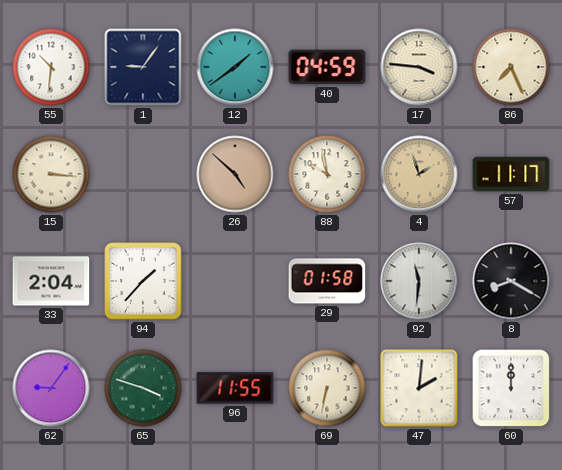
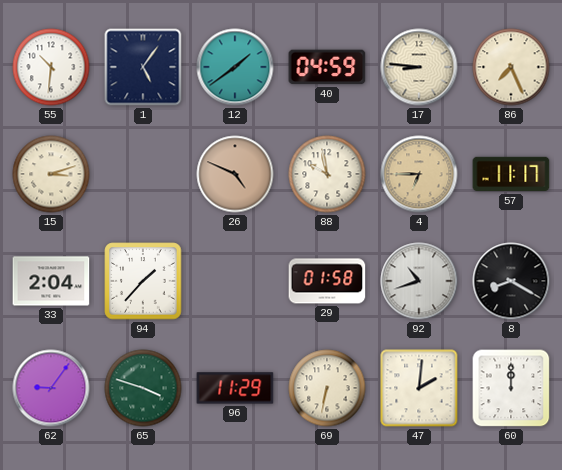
1: 9:06 -> 5:06 (143, 67)
17: 3:46 -> 8:46 (419, 67)
15: 3:16 -> 3:12 (51, 174)
26: 4:52 -> 4:49 (235, 174)
4: 1:57 -> 6:45 (419, 174)
92: 11:31 -> 10:42 (419, 281)
96: 11:55 -> 11:29 (235, 388)
